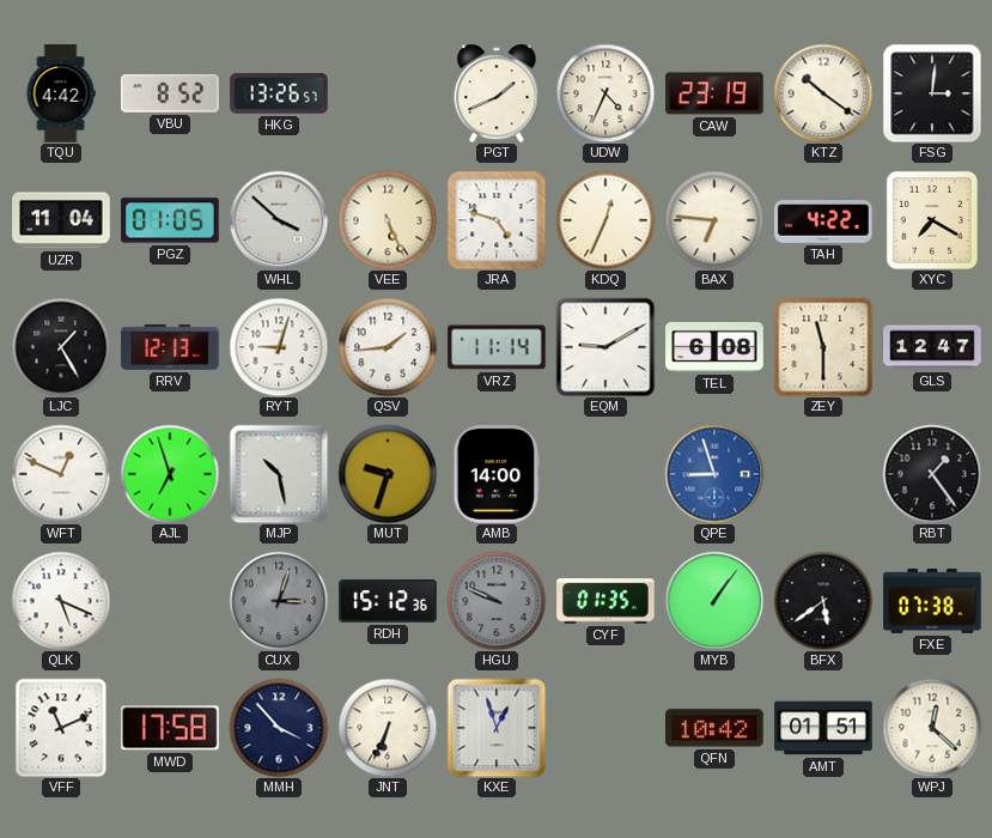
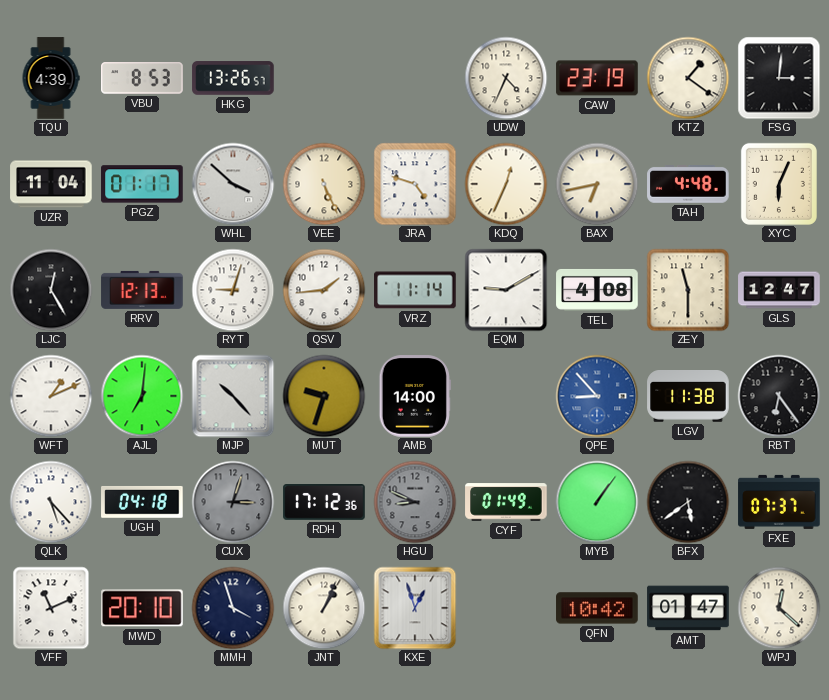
TQU: 4:42 -> 4:39 (51, 78)
VBU: 8:52 -> 8:53 (142, 78)
PGT: 1:41 -> none (497, 93)
KTZ: 10:21 -> 1:21 (688, 78)
PGZ: 01:05 -> 01:17 (142, 184)
BAX: 6:46 -> 6:43 (597, 184)
TAH: 4:22 -> 4:48 (688, 185)
XYC: 7:20 -> 6:04 (779, 184)
LJC: 1:25 -> 12:25 (51, 290)
TEL: 6:08 -> 4:08 (597, 290)
WFT: 12:49 -> 1:11 (51, 396)
AJL: 6:57 -> 7:01 (142, 396)
MJP: 10:28 -> 10:23 (233, 396)
QPE: 8:57 -> 8:53 (597, 396)
LGV: none -> 11:38 (688, 396)
RBT: 1:24 -> 6:24 (779, 396)
QLK: 5:19 -> 5:23 (51, 502)
UGH: none -> 04:18 (142, 502)
RDH: 15:12 -> 17:12 (324, 503)
HGU: 9:49 -> 8:49 (415, 502)
CYF: 01:35 -> 01:49 (506, 502)
FXE: 07:38 -> 07:37 (779, 502)
MWD: 17:58 -> 20:10 (142, 608)
MMH: 3:53 -> 3:57 (233, 608)
JNT: 6:34 -> 1:04 (324, 608)
AMT: 01:51 -> 01:47 (688, 608)
